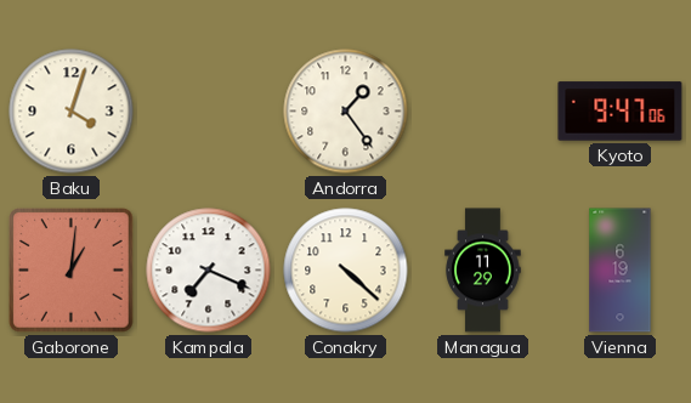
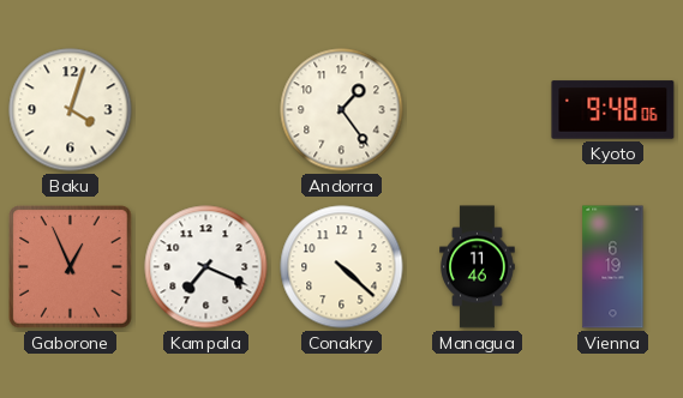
Kyoto: 9:47 -> 9:48 (613, 110)
Gaborone: 1:01 -> 12:56 (71, 267)
Managua: 11:29 -> 11:46 (478, 267)
